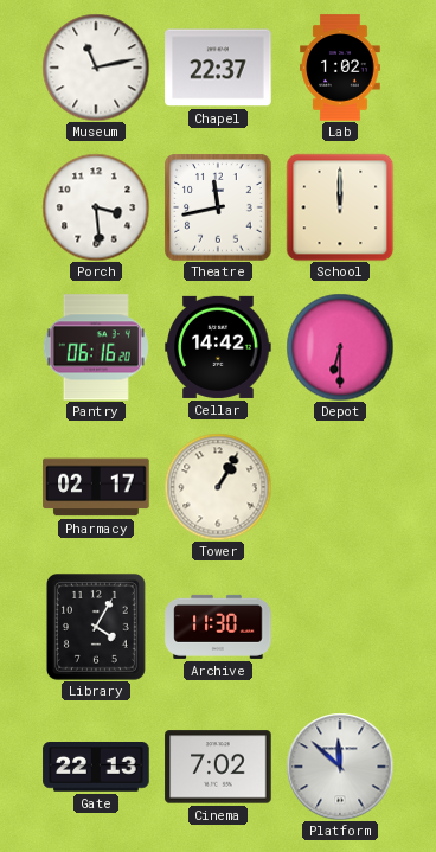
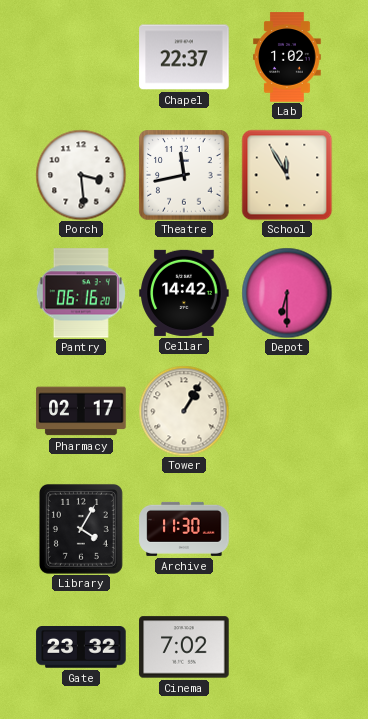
Museum: 11:13 -> none (96, 68)
School: 12:00 -> 11:55 (287, 175)
Gate: 22:13 -> 23:32 (81, 648)
Platform: 11:52 -> none (340, 767)
